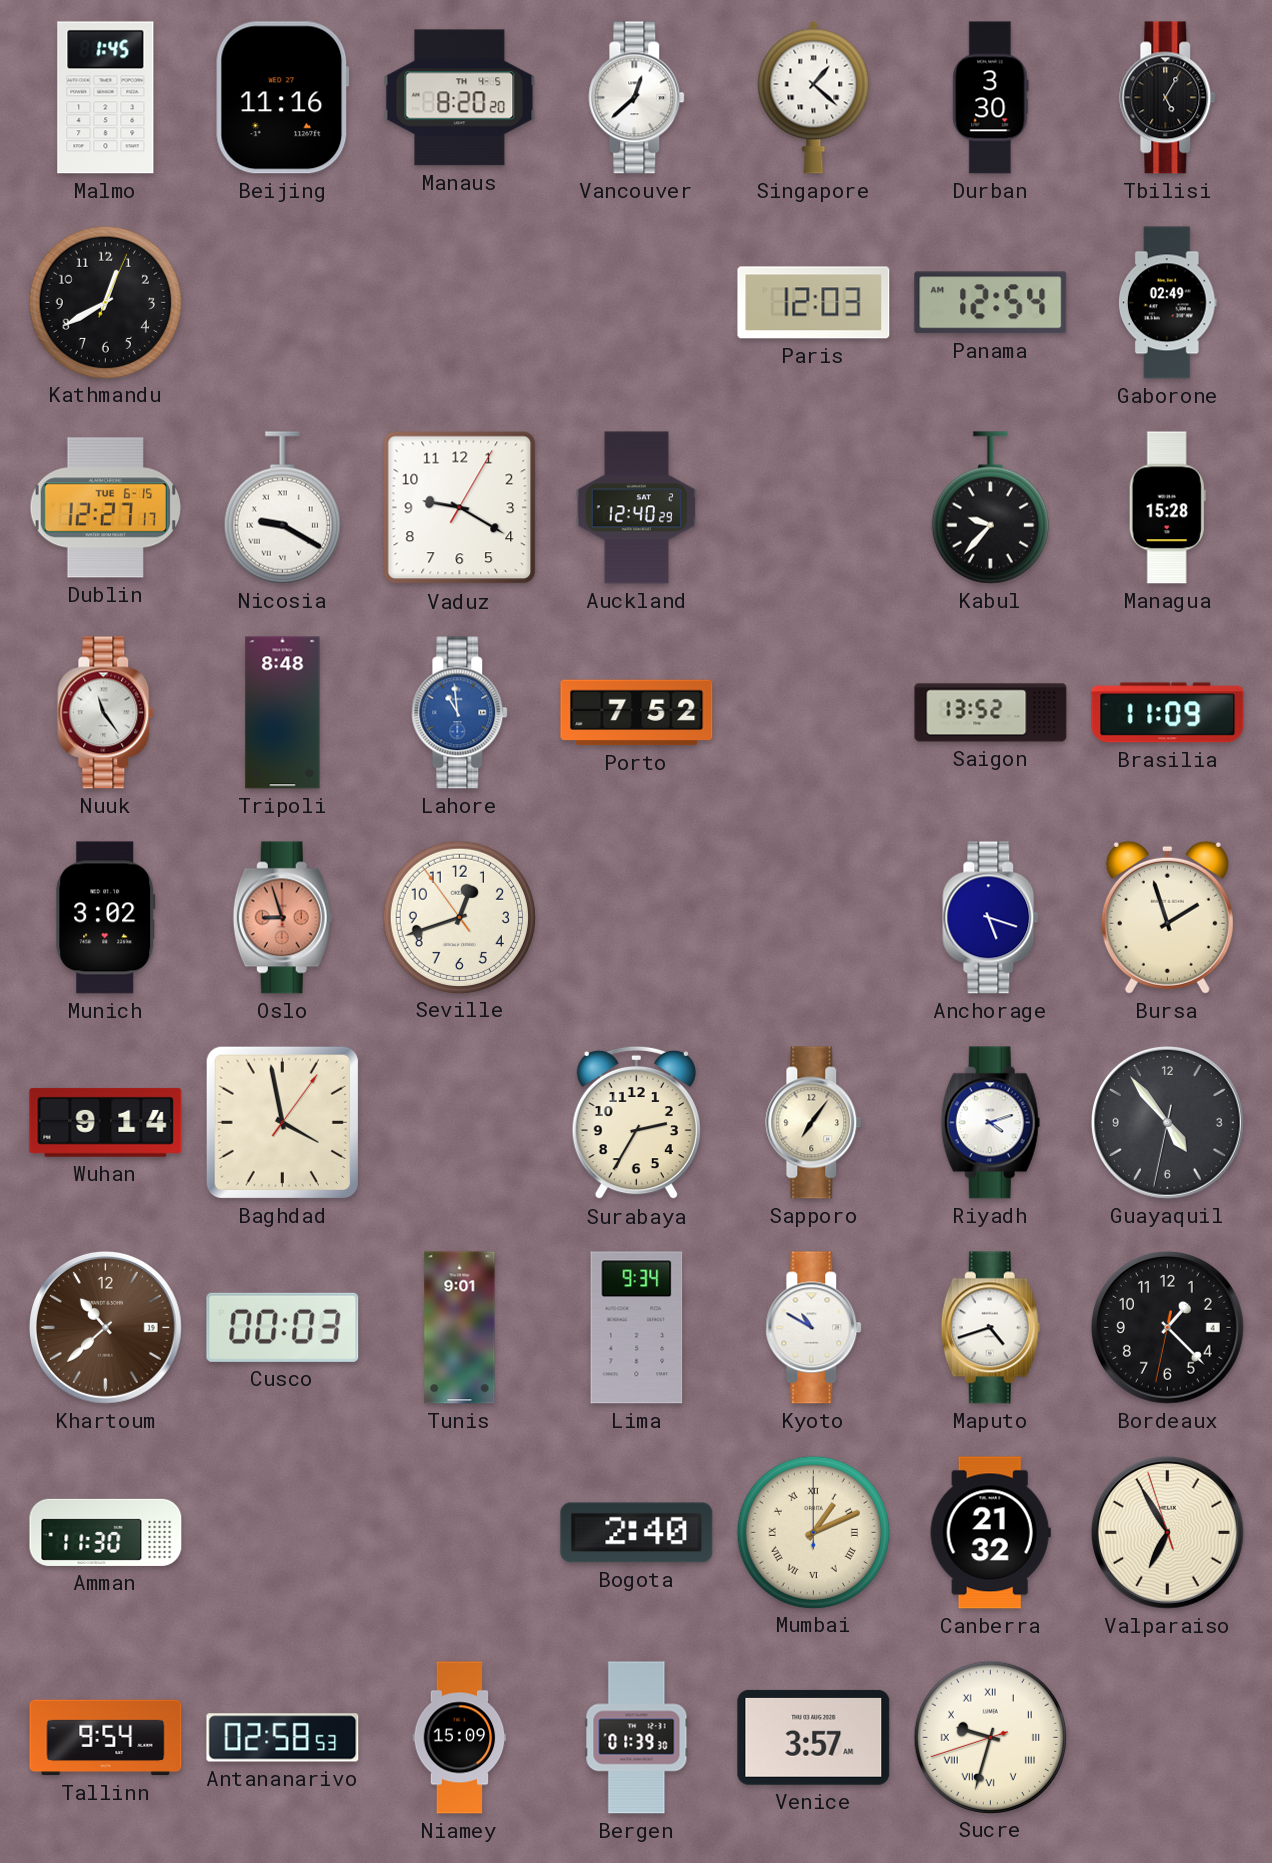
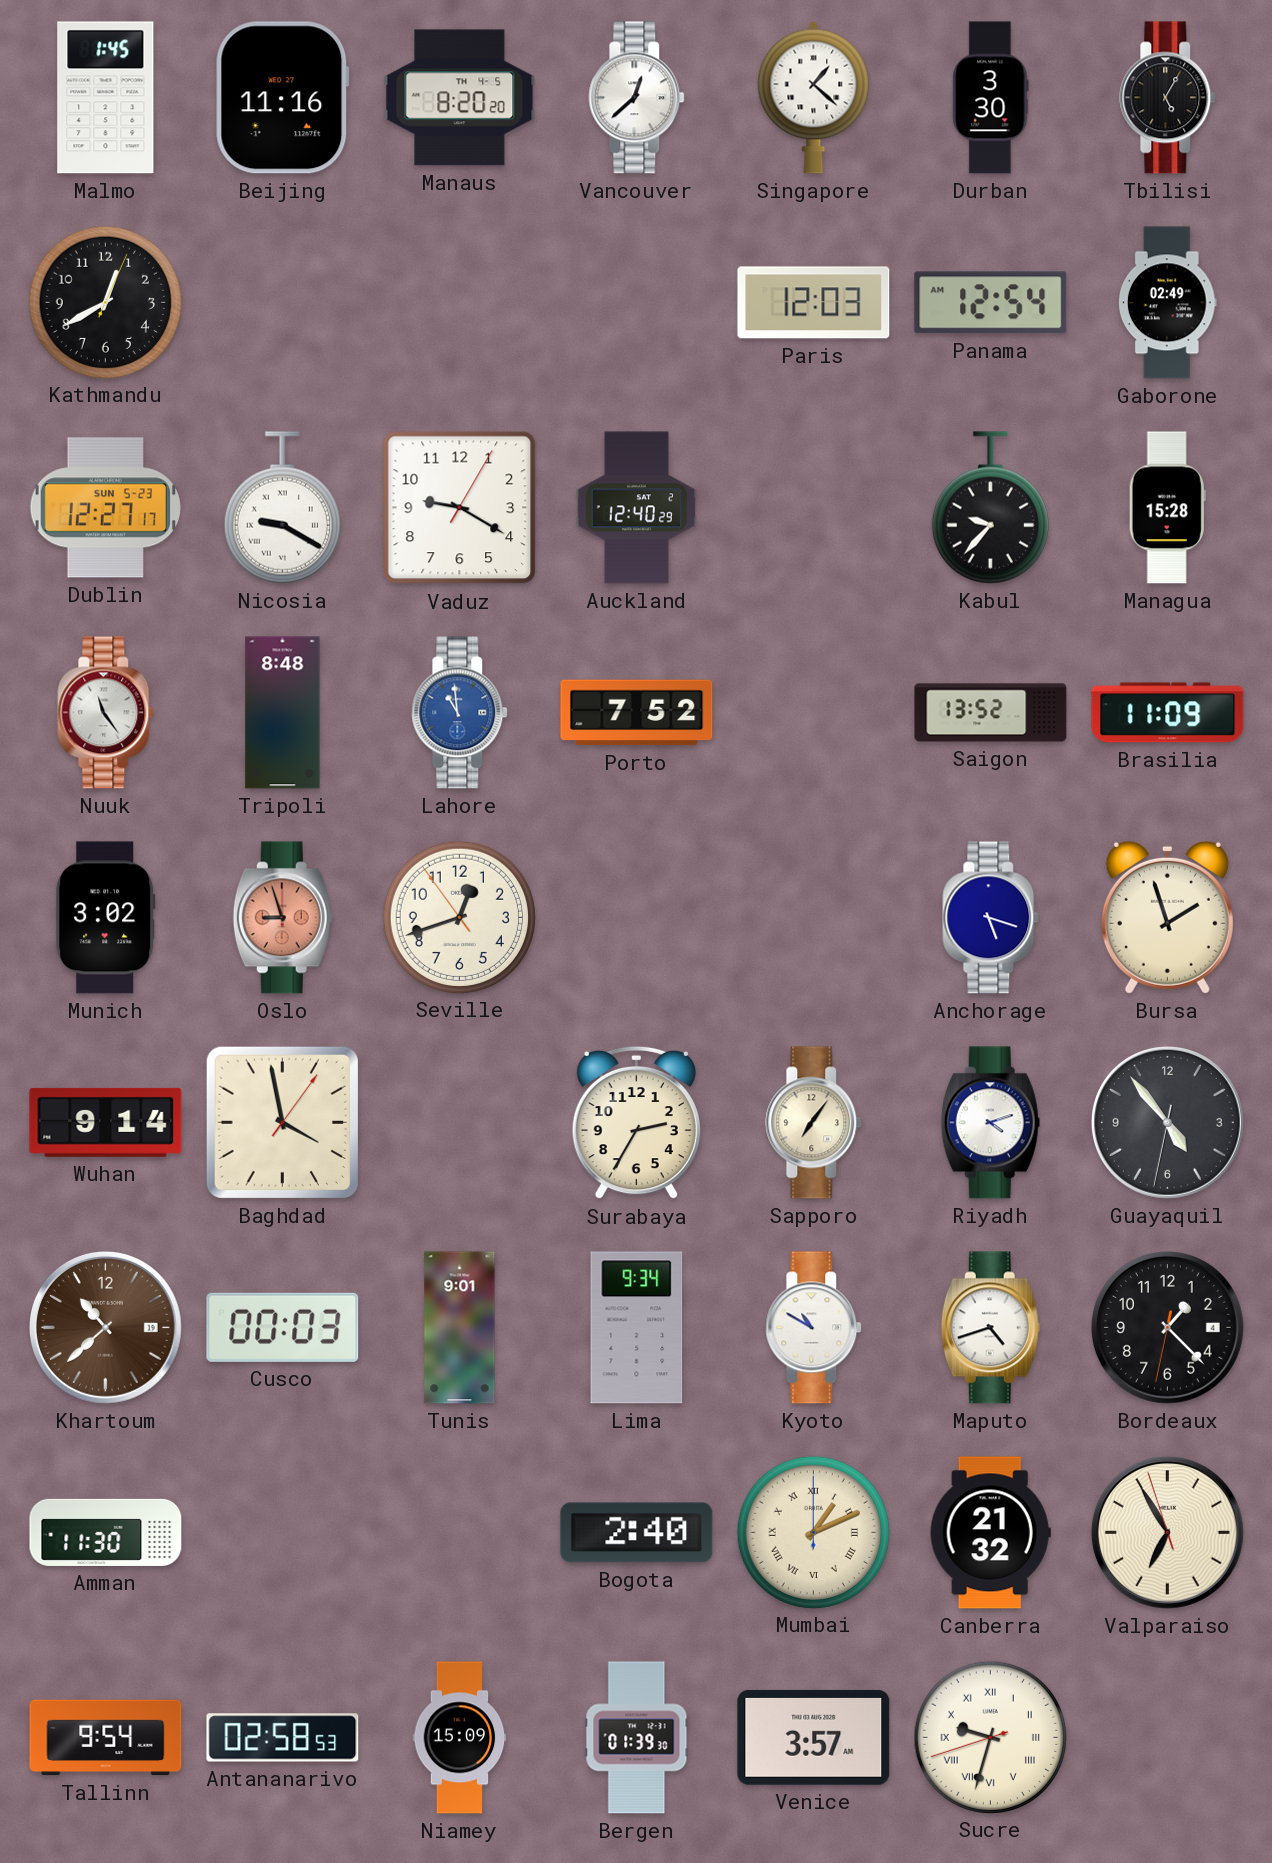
Dublin date: TUE 6-15 -> SUN 5-23 (105, 508)
